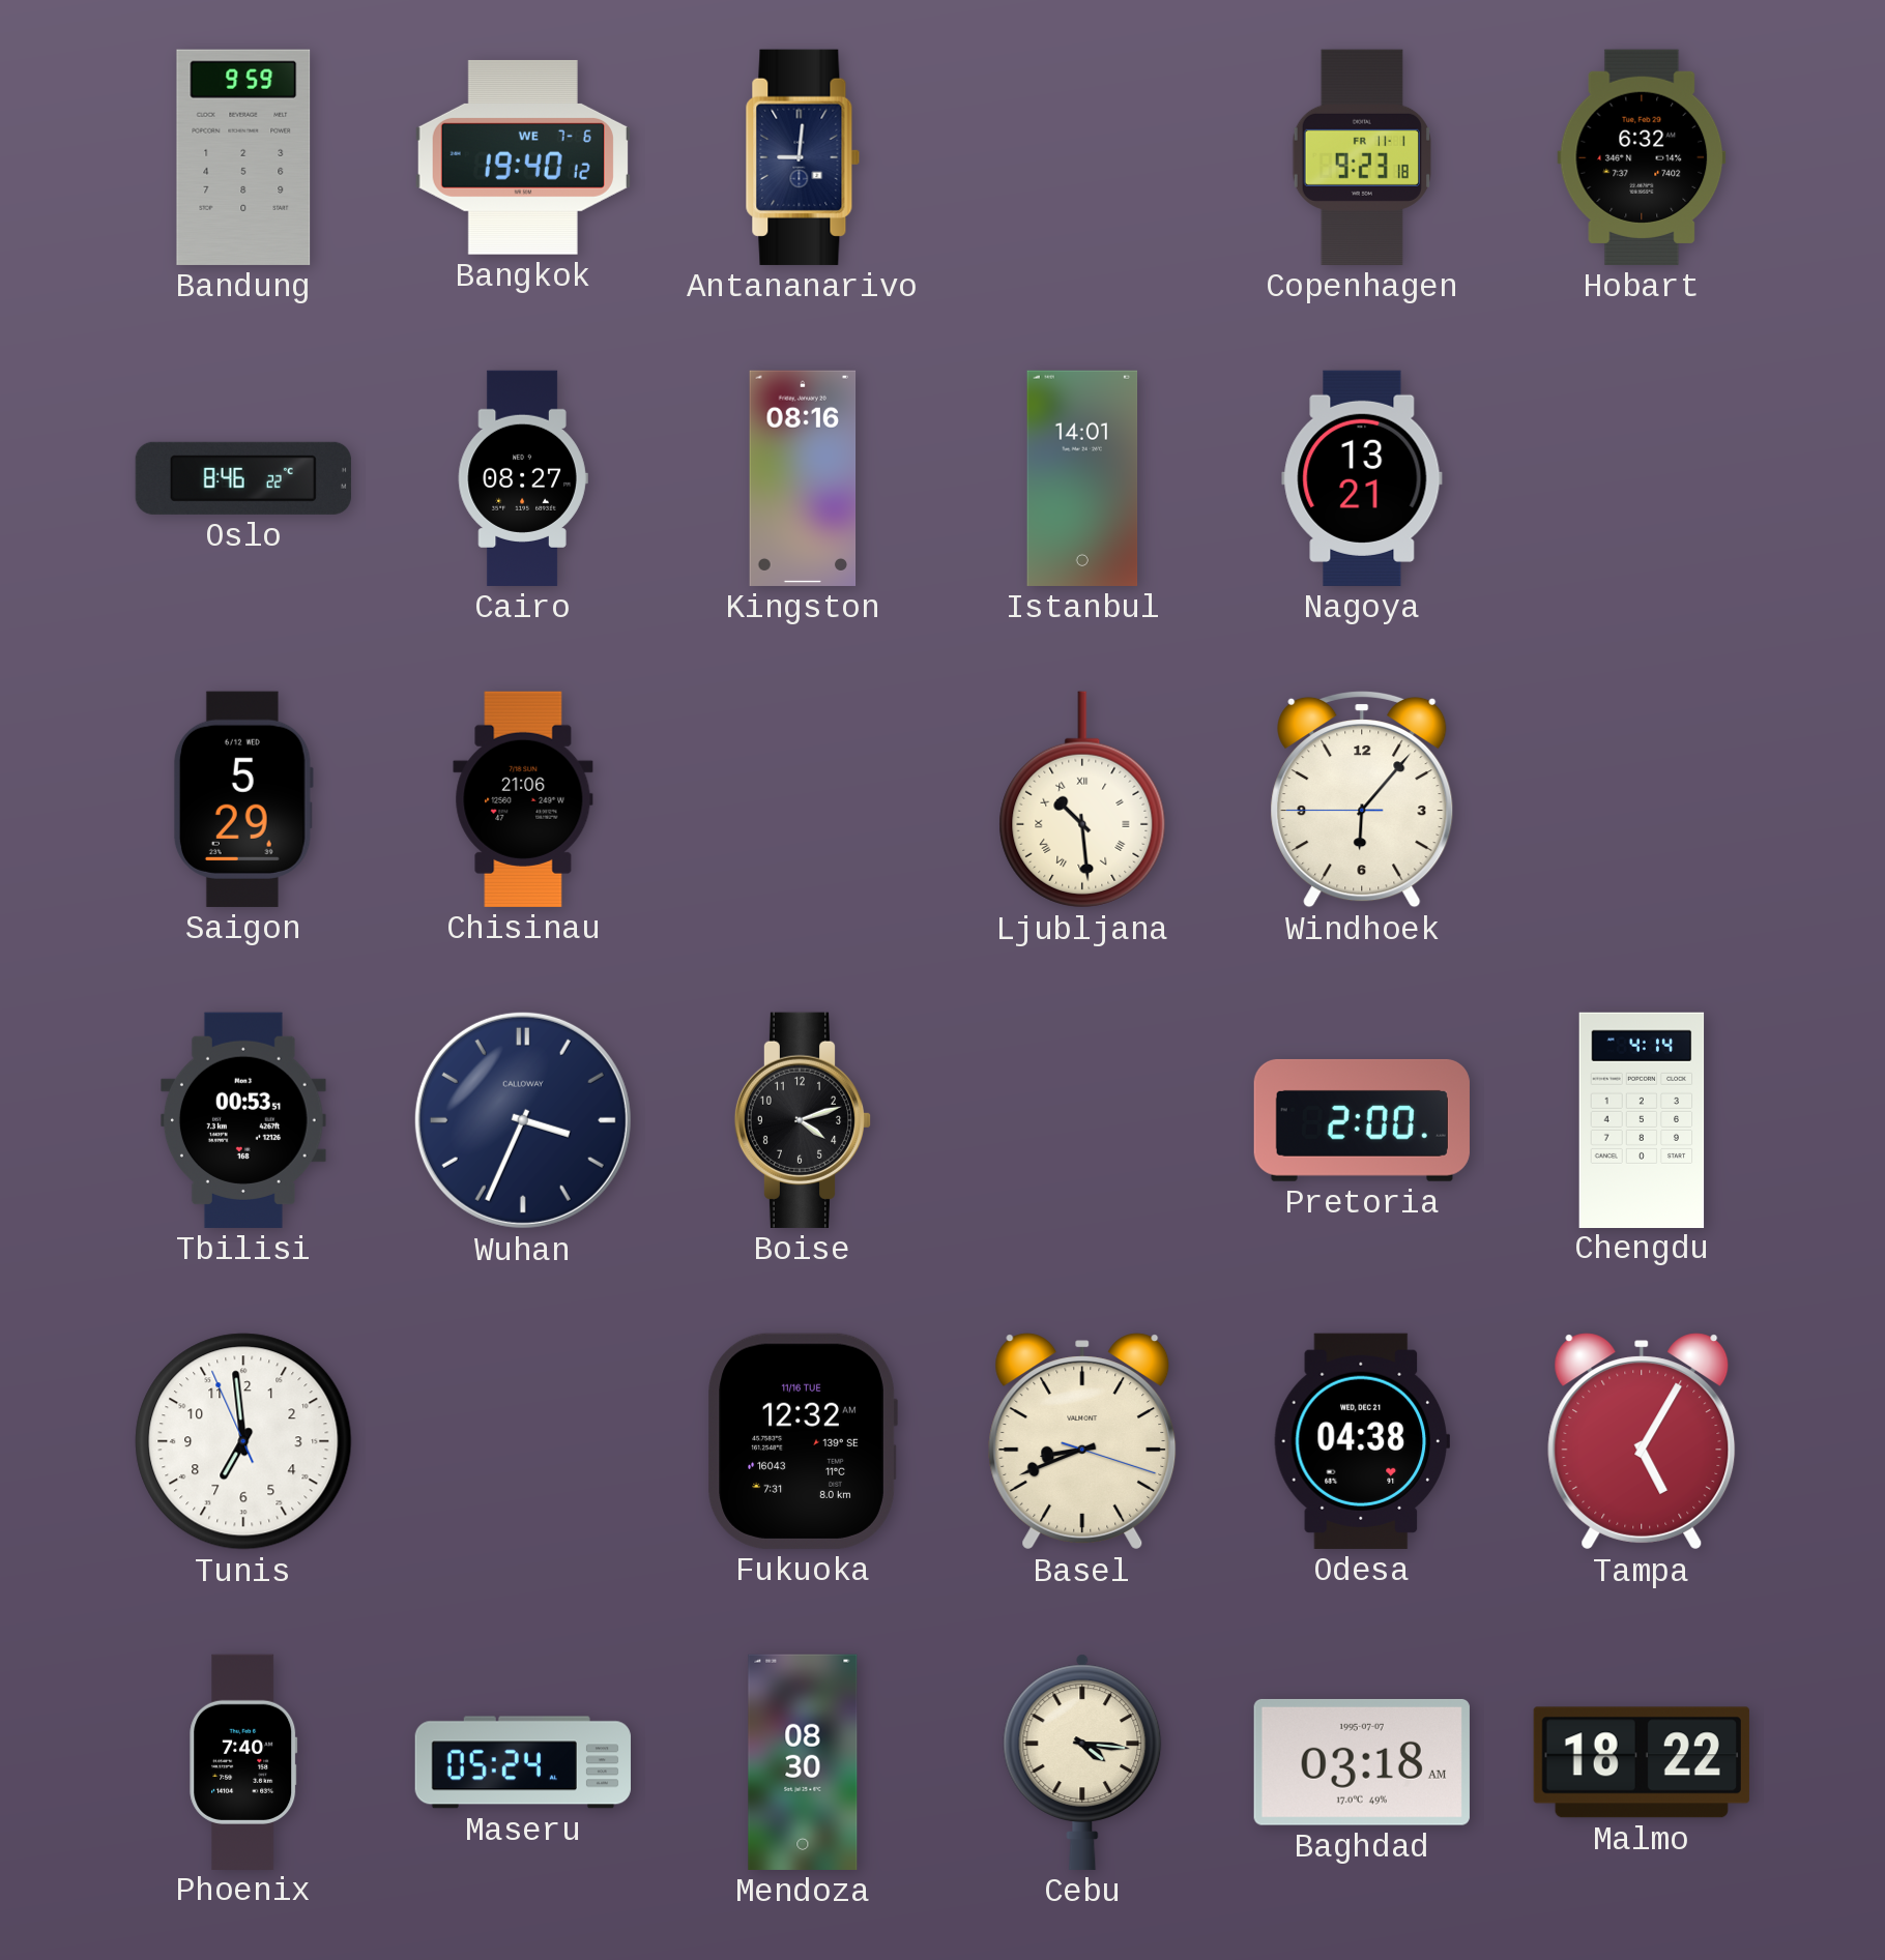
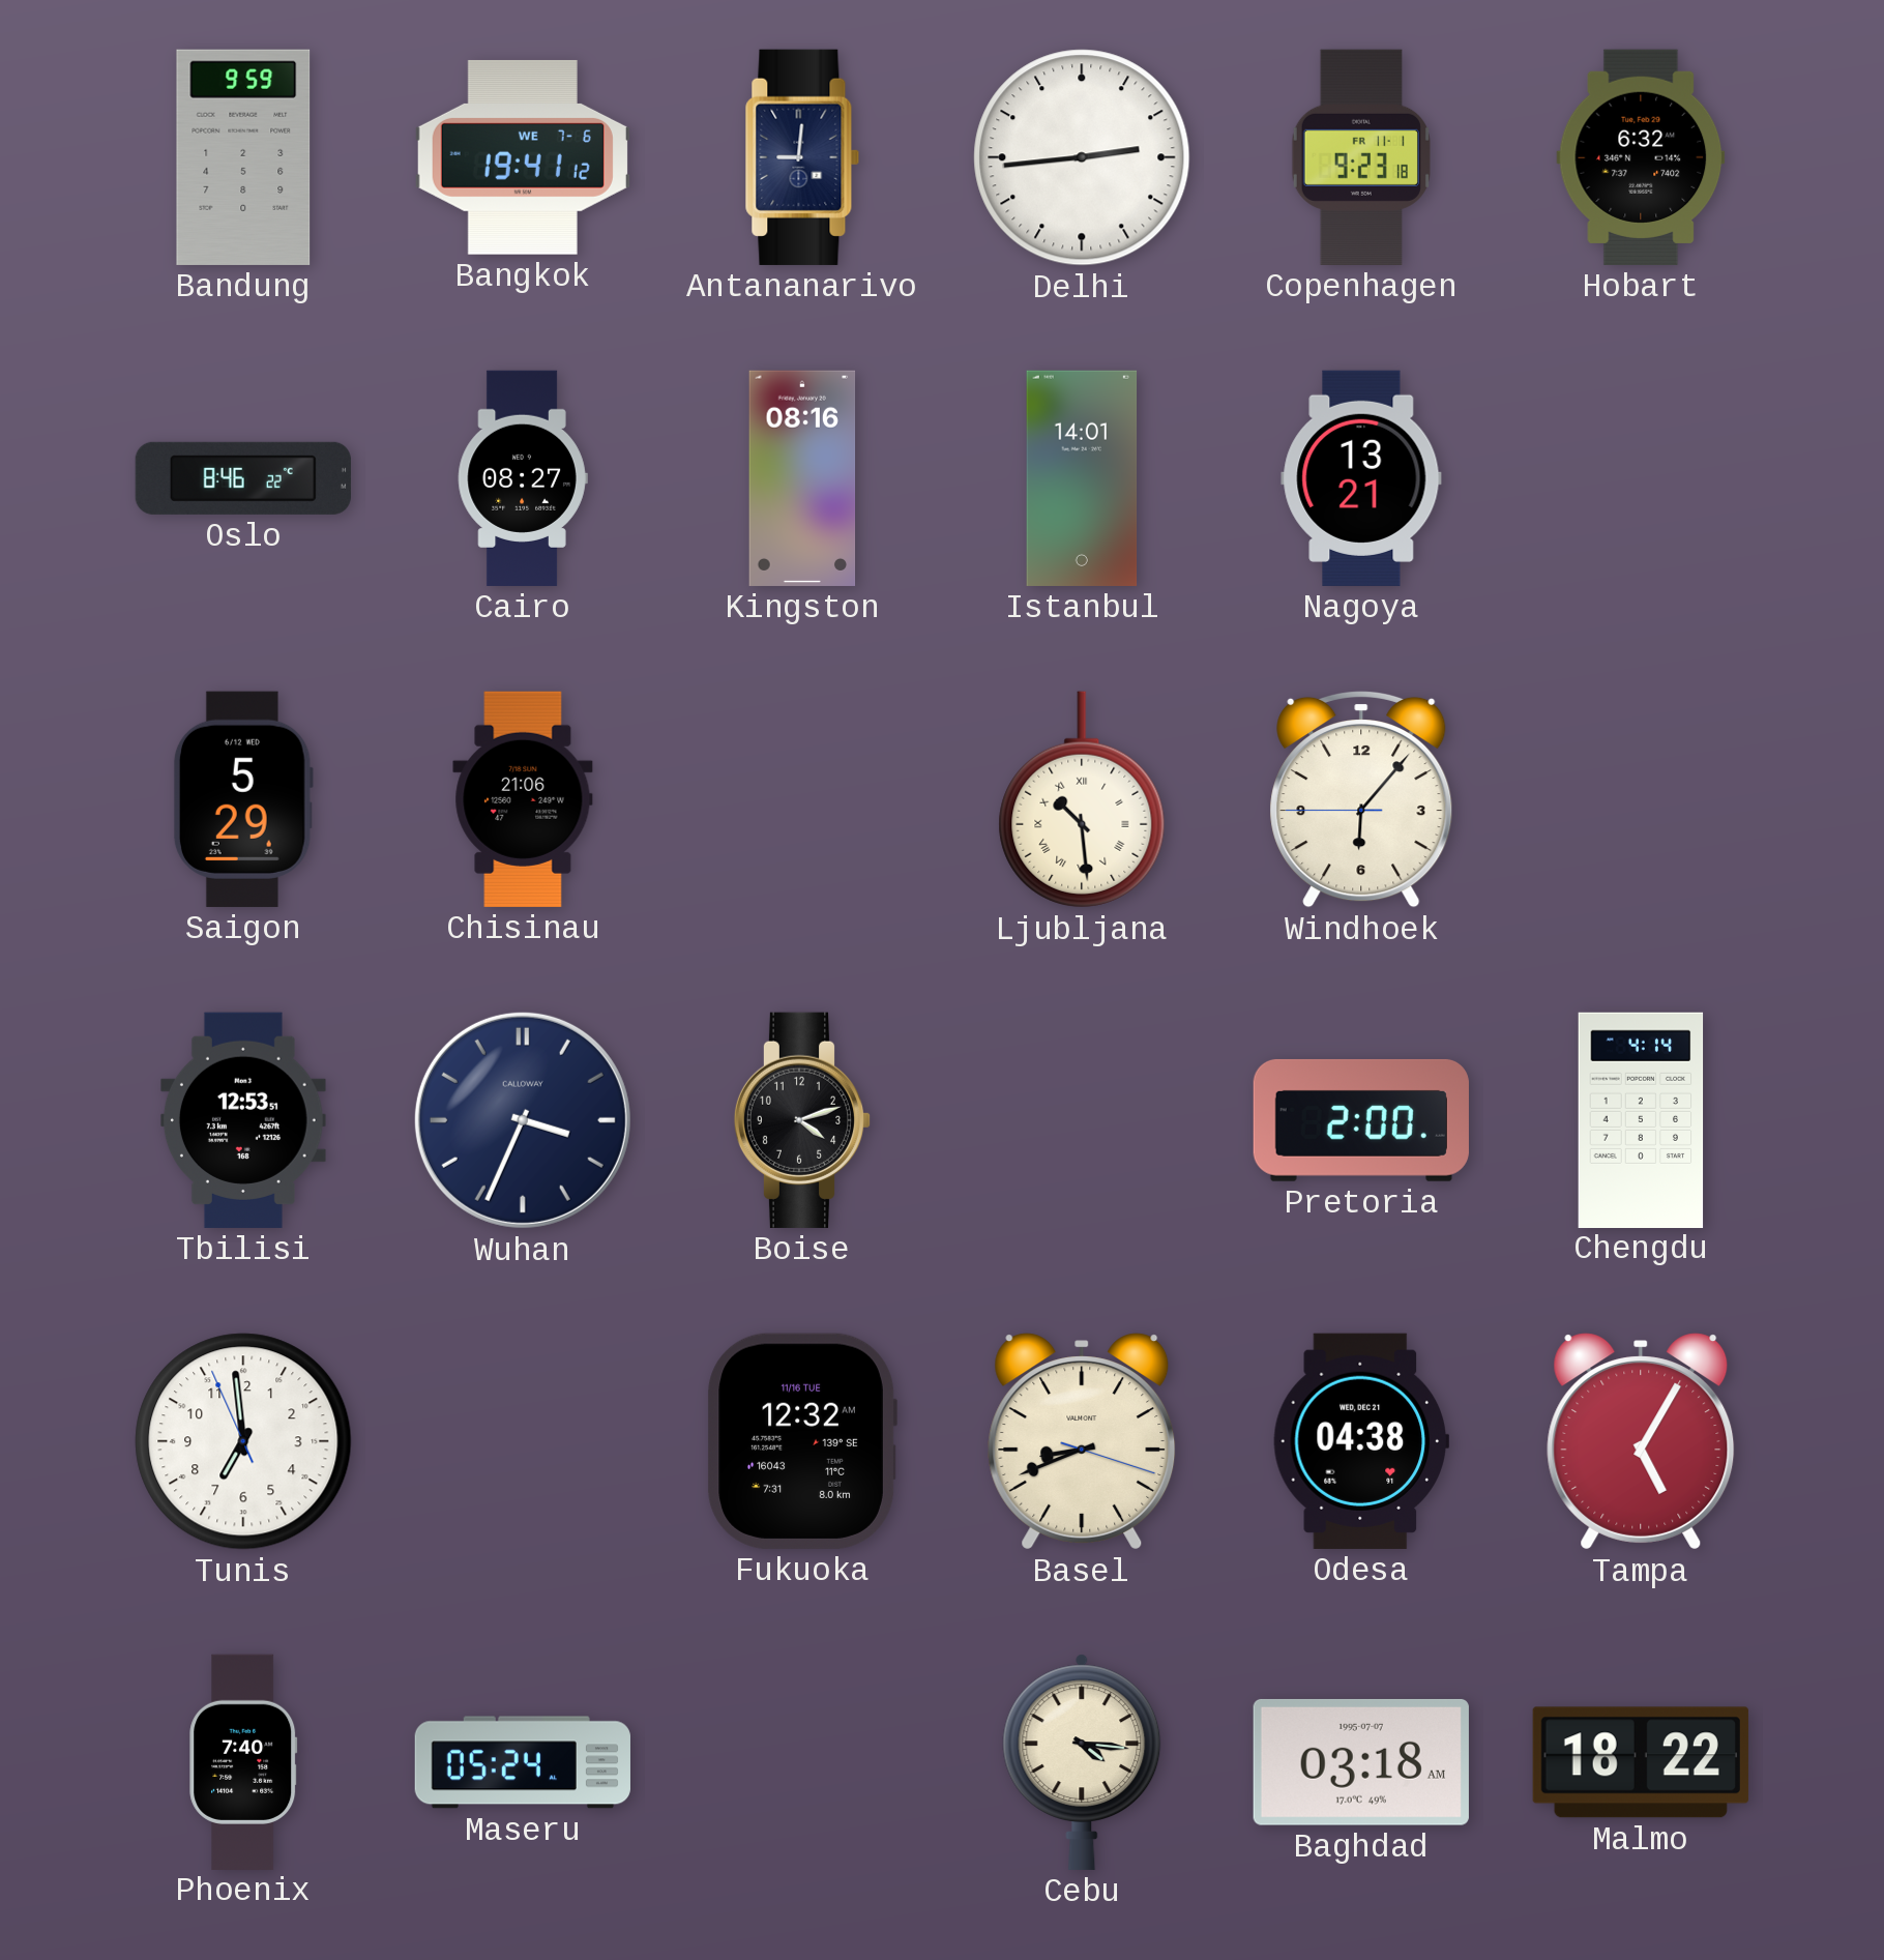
Bangkok: 19:40 -> 19:41 (523, 157)
Delhi: none -> 2:44 (1082, 157)
Tbilisi: 00:53 -> 12:53 (243, 1120)
Mendoza: 08:30 -> none (803, 1762)
